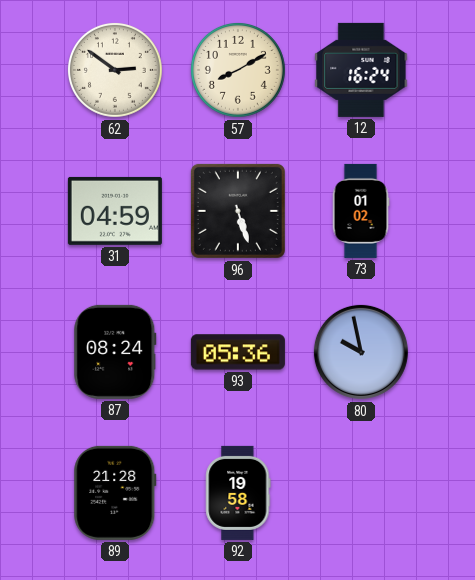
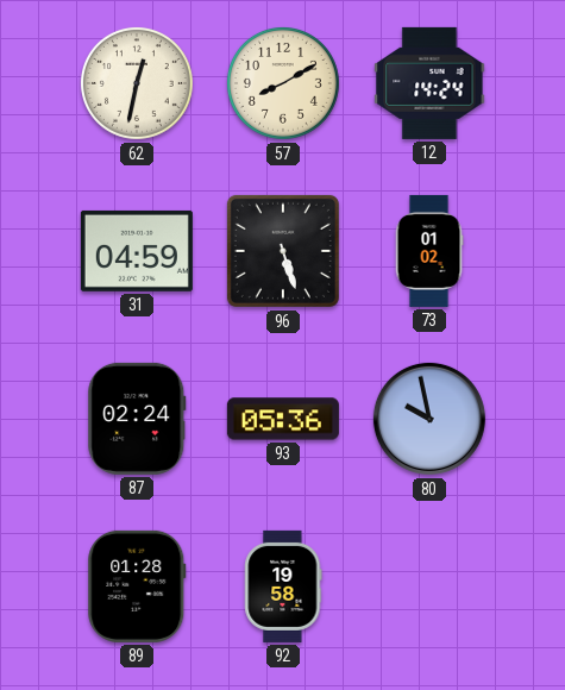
62: 2:51 -> 12:32 (137, 83)
12: 16:24 -> 14:24 (429, 83)
87: 08:24 -> 02:24 (137, 419)
89: 21:28 -> 01:28 (137, 586)
